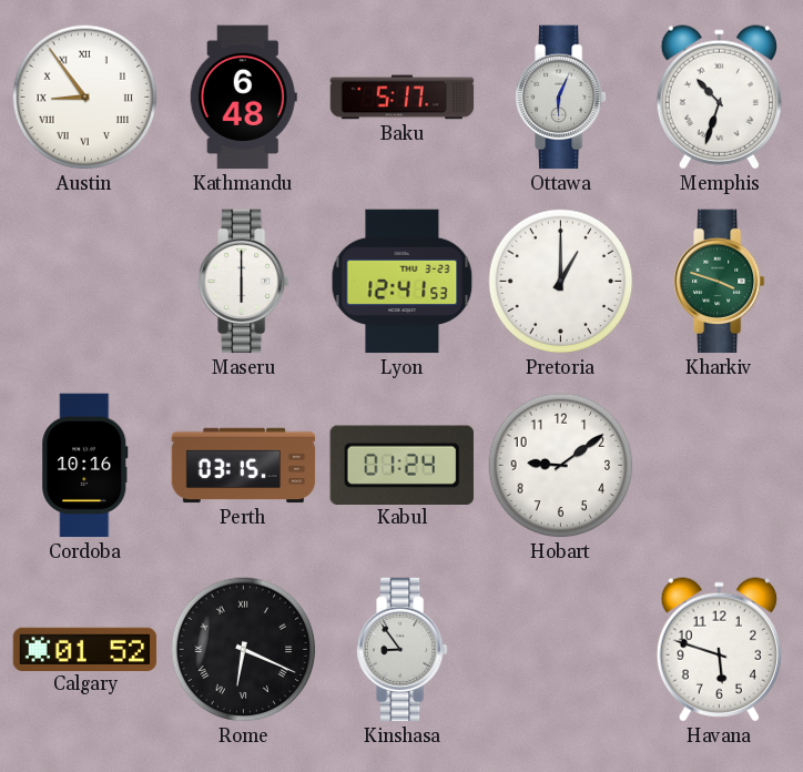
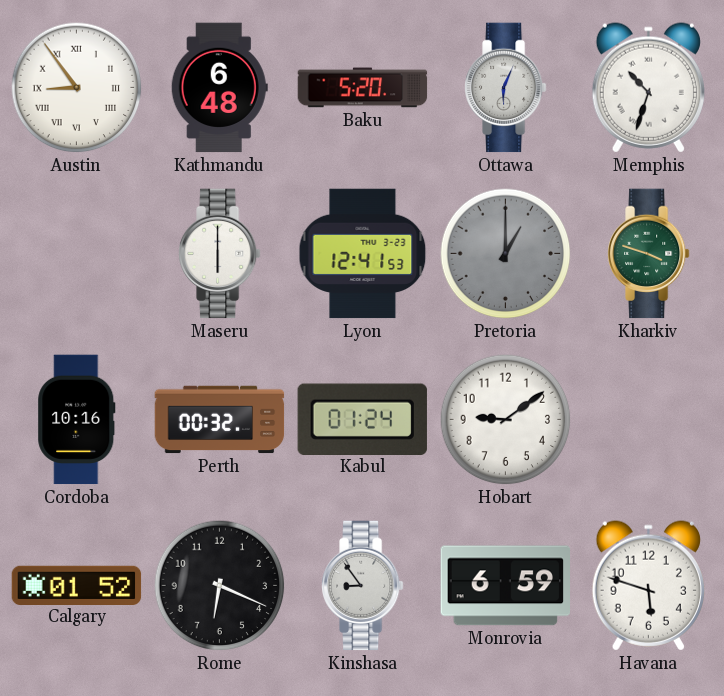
Baku: 5:17 -> 5:20 (363, 88)
Pretoria dial: white -> grey (506, 254)
Perth: 03:15 -> 00:32 (220, 420)
Rome numerals: Roman -> Arabic (220, 586)
Monrovia: none -> 6:59 (506, 586)
